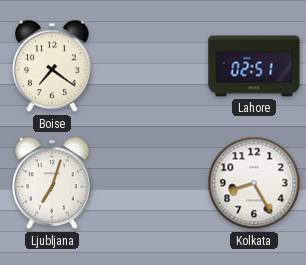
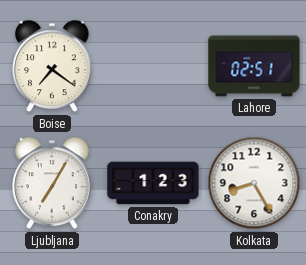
Ljubljana: 7:03 -> 7:05 (52, 183)
Conakry: none -> 1:23 (153, 183)
